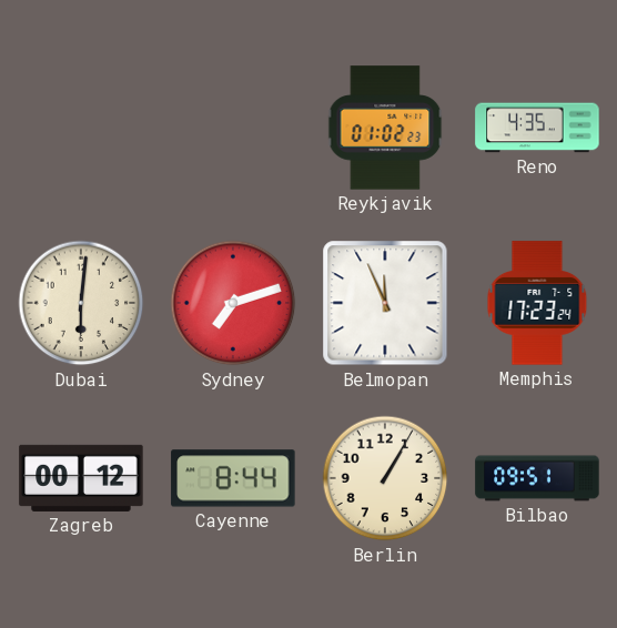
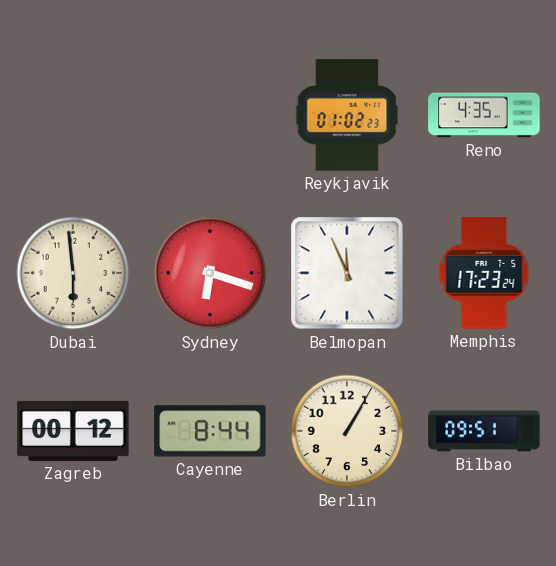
Dubai: 6:01 -> 5:59 (73, 273)
Sydney: 7:12 -> 6:18 (210, 273)
